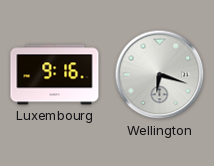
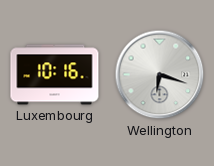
Luxembourg: 9:16 -> 10:16 (55, 75)
